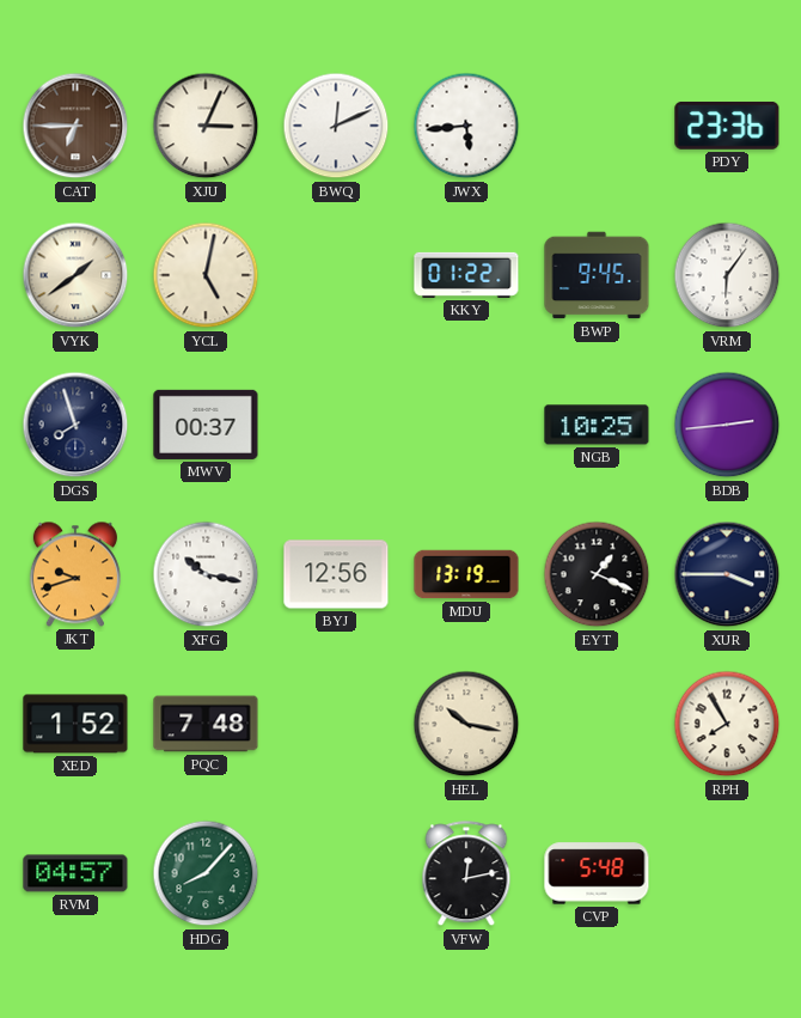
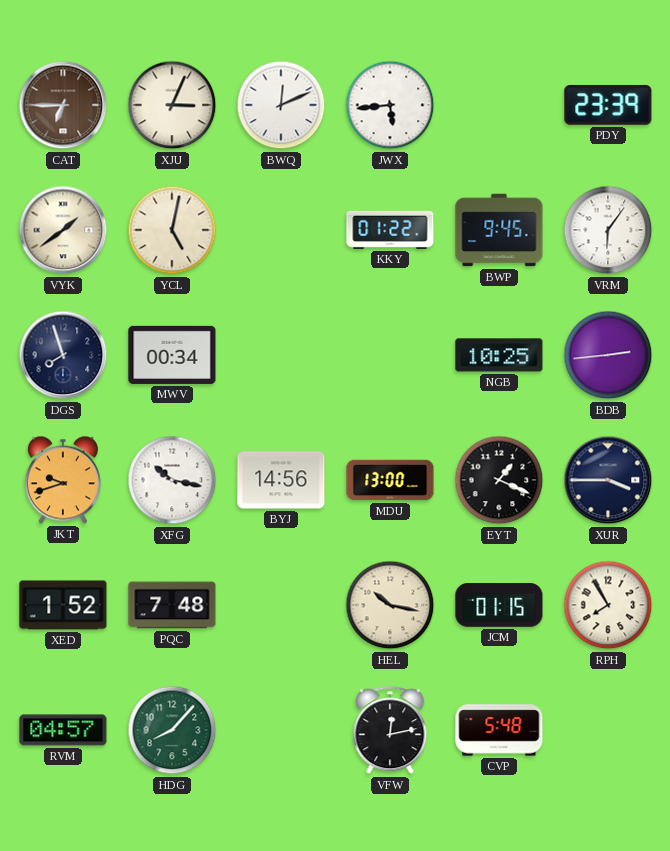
PDY: 23:36 -> 23:39 (608, 105)
MWV: 00:37 -> 00:34 (172, 355)
BYJ: 12:56 -> 14:56 (281, 480)
MDU: 13:19 -> 13:00 (390, 480)
JCM: none -> 01:15 (499, 605)
